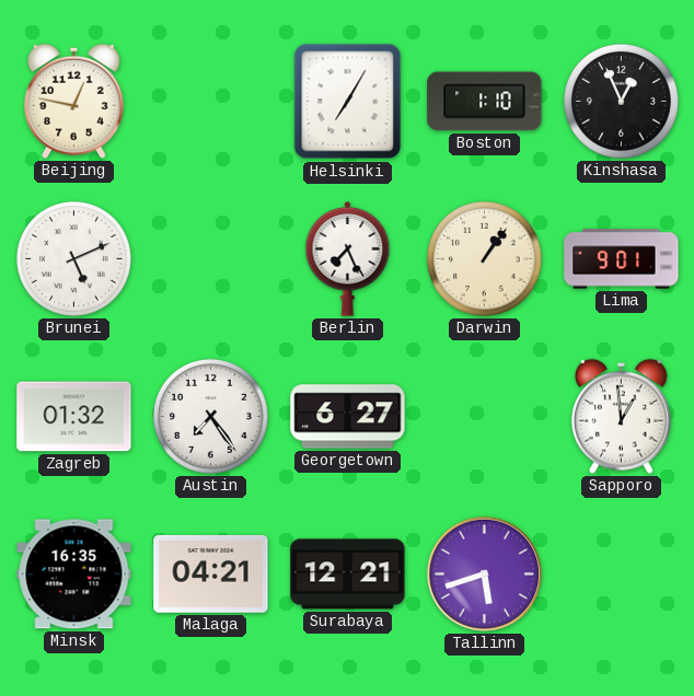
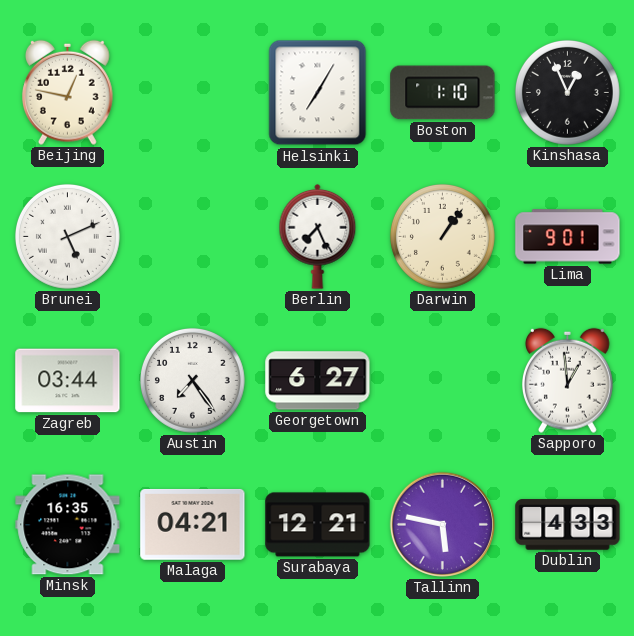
Zagreb: 01:32 -> 03:44 (68, 381)
Tallinn: 5:42 -> 5:47 (442, 524)
Dublin: none -> 4:33 (568, 525)
